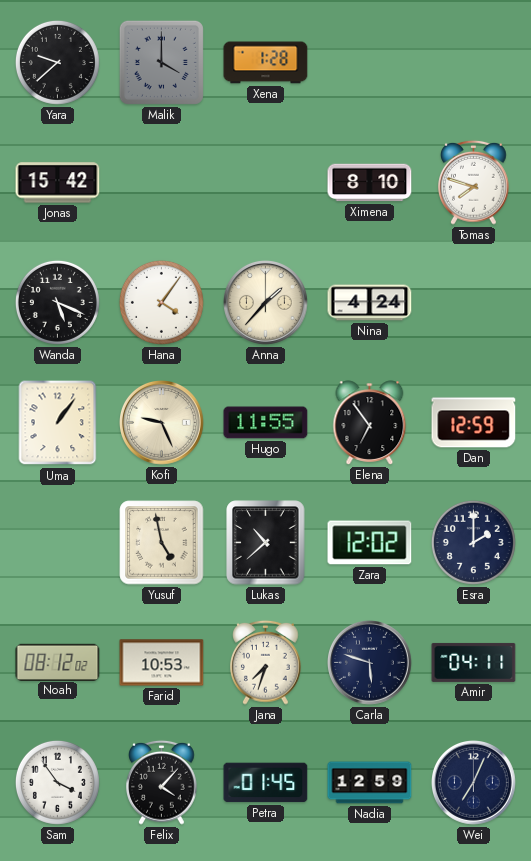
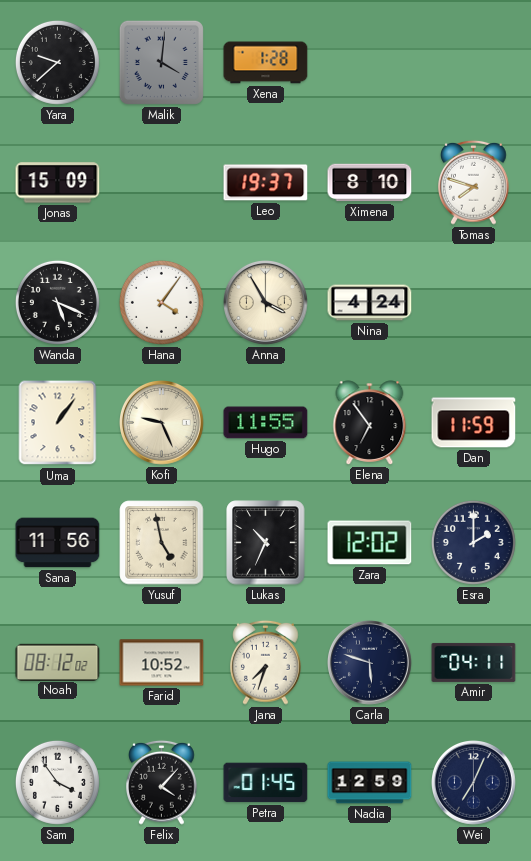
Malik: 4:00 -> 4:01 (161, 62)
Jonas: 15:42 -> 15:09 (58, 183)
Leo: none -> 19:37 (266, 183)
Anna: 1:37 -> 3:55 (266, 303)
Dan: 12:59 -> 11:59 (474, 423)
Sana: none -> 11:56 (58, 543)
Lukas: 10:38 -> 10:34 (266, 543)
Farid: 10:53 -> 10:52 (162, 663)
